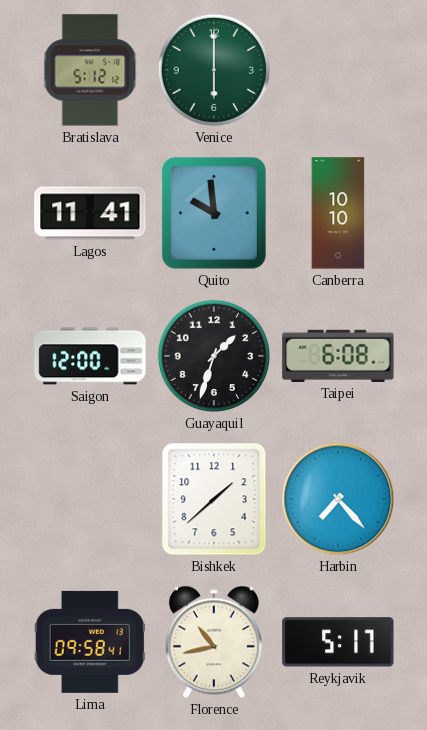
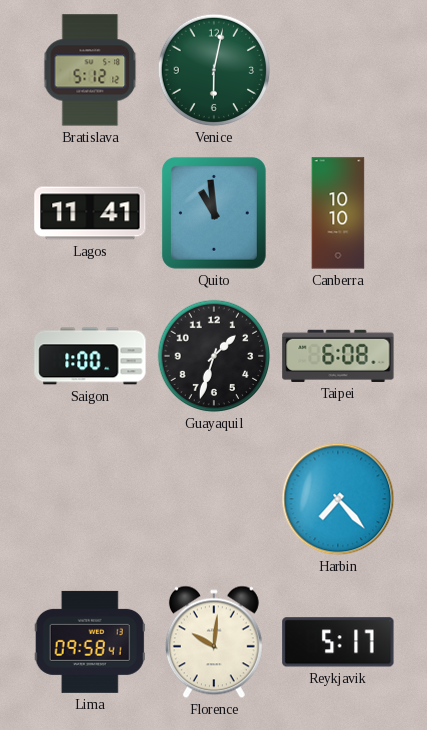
Venice: 6:00 -> 6:02 (214, 70)
Quito: 9:59 -> 10:59 (214, 213)
Saigon: 12:00 -> 1:00 (90, 356)
Bishkek: 1:38 -> none (214, 499)
Florence: 10:43 -> 10:01 (214, 642)
